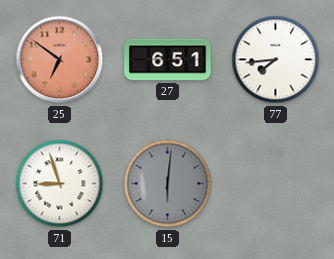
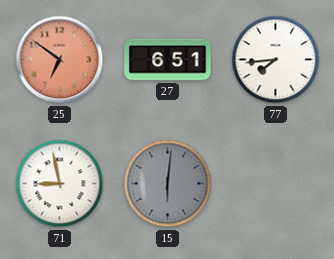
71: 8:57 -> 8:58 (60, 184)
